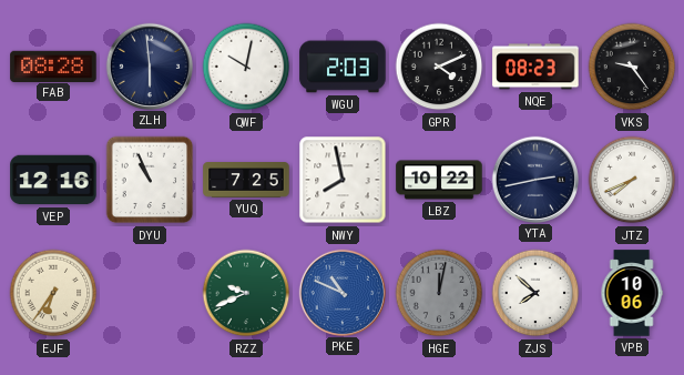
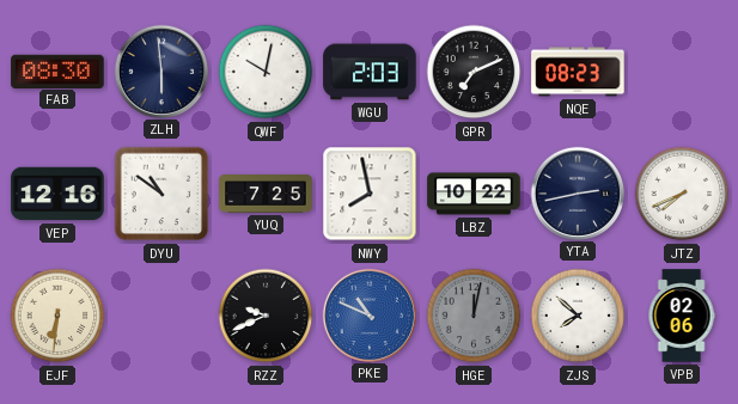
FAB: 08:28 -> 08:30 (57, 71)
GPR: 4:11 -> 7:11 (474, 72)
VKS: 9:24 -> none (632, 67)
DYU: 10:56 -> 10:51 (161, 194)
EJF: 6:36 -> 6:31 (57, 316)
RZZ dial: green -> black (266, 316)
VPB: 10:06 -> 02:06 (682, 316)
